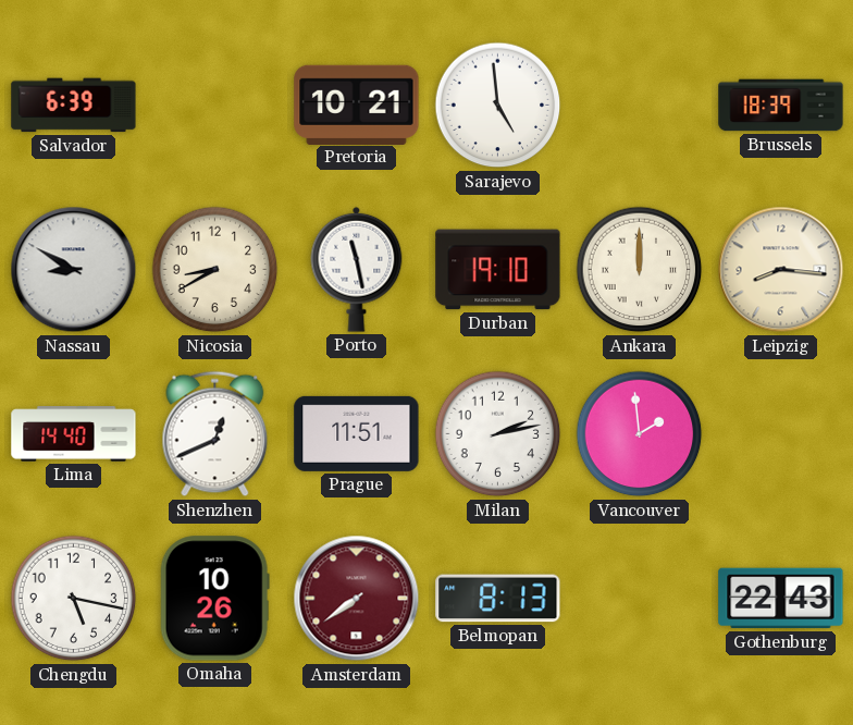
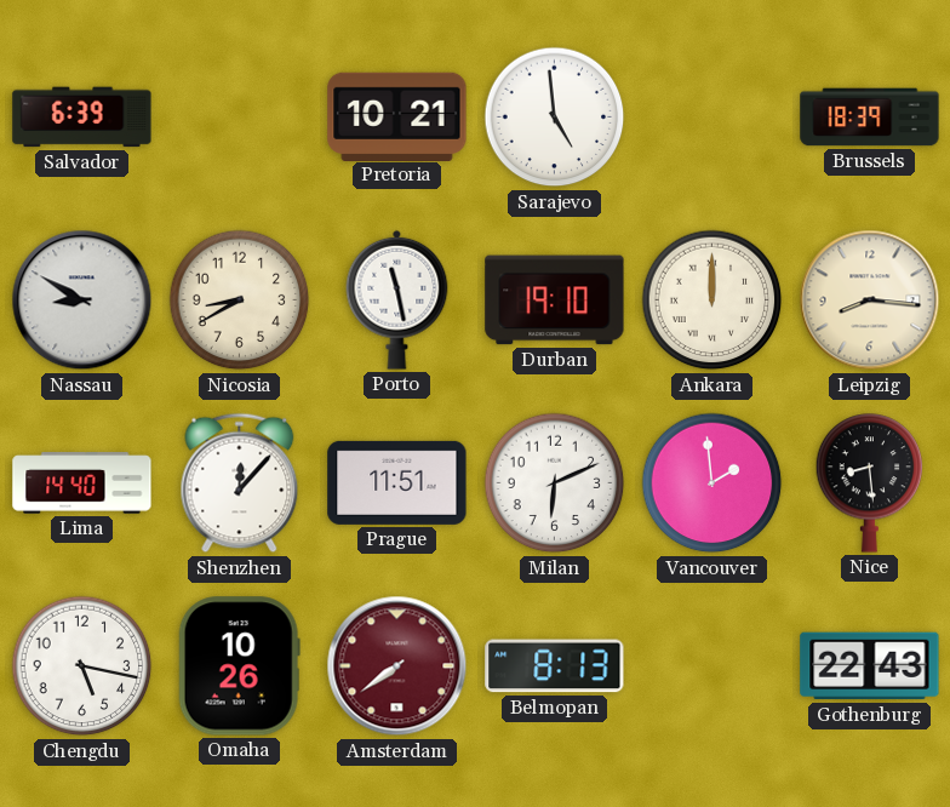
Shenzhen: 12:41 -> 12:07 (240, 483)
Milan: 2:13 -> 6:11 (555, 483)
Nice: none -> 8:29 (870, 483)
